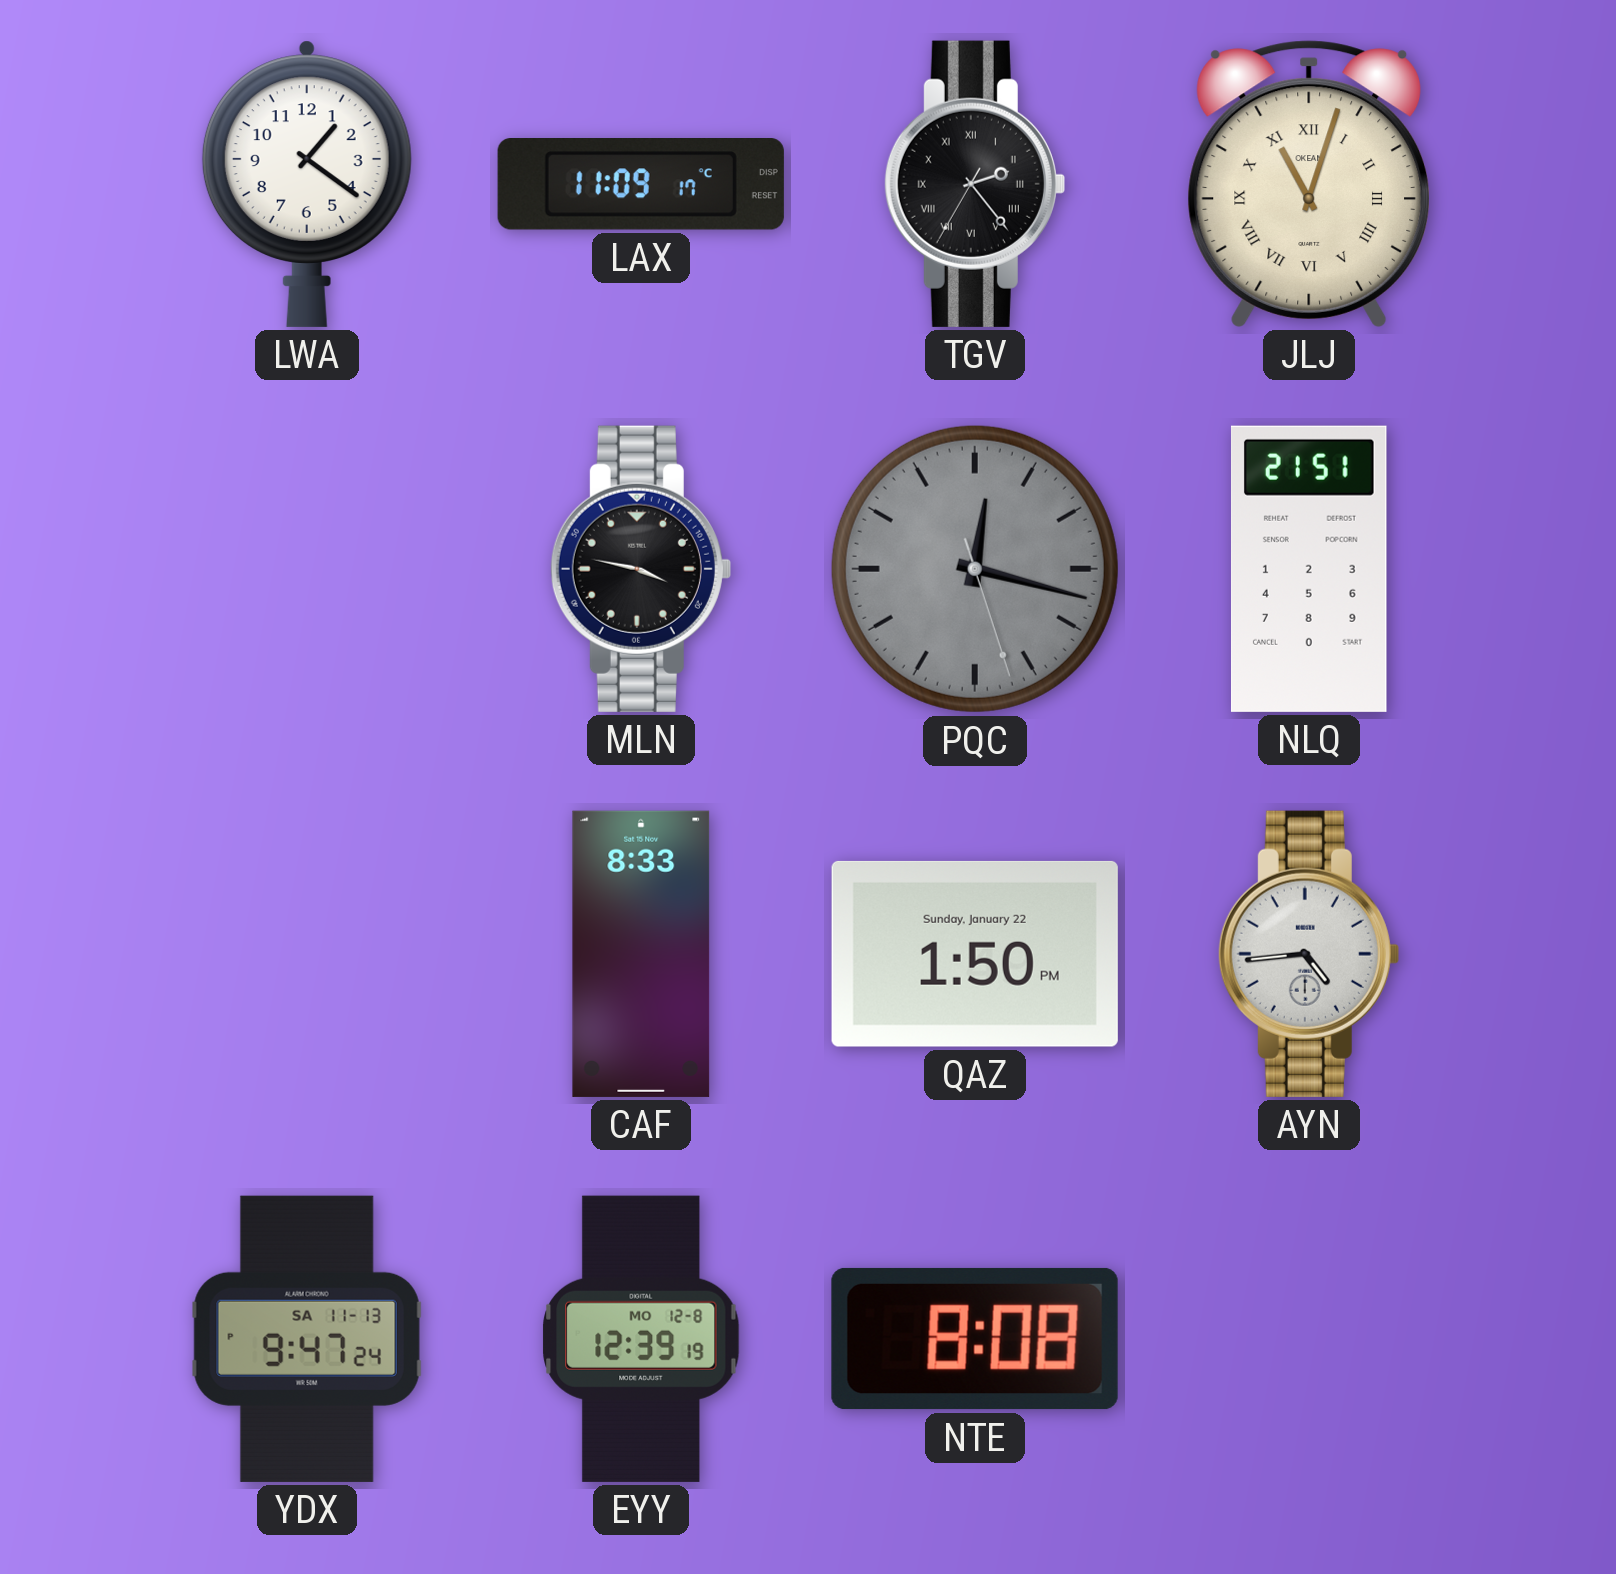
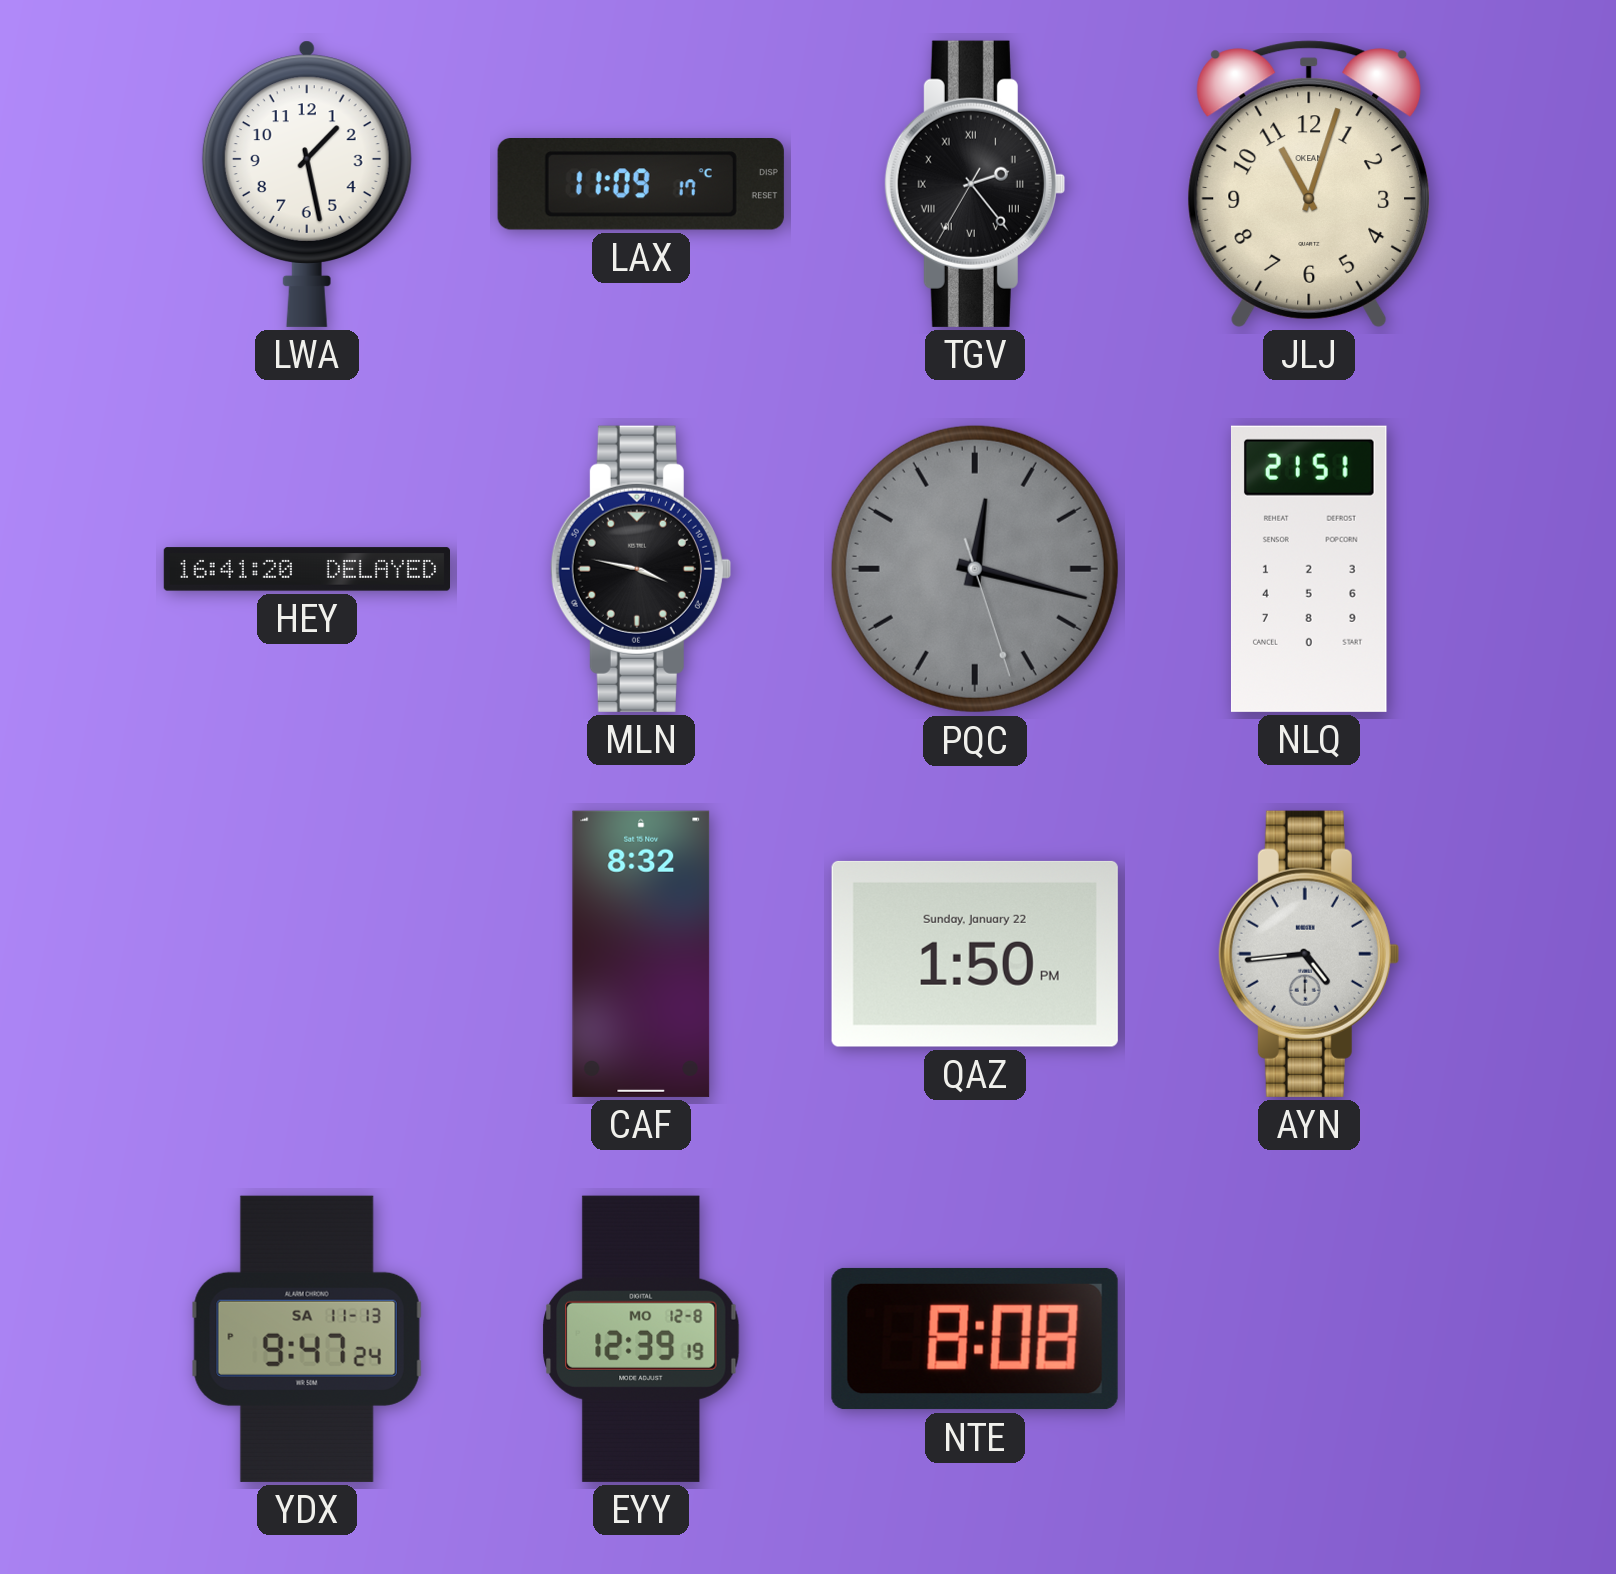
LWA: 1:21 -> 1:28 (307, 184)
JLJ numerals: Roman -> Arabic (1308, 184)
HEY: none -> 16:41 (306, 569)
CAF: 8:33 -> 8:32 (641, 954)
